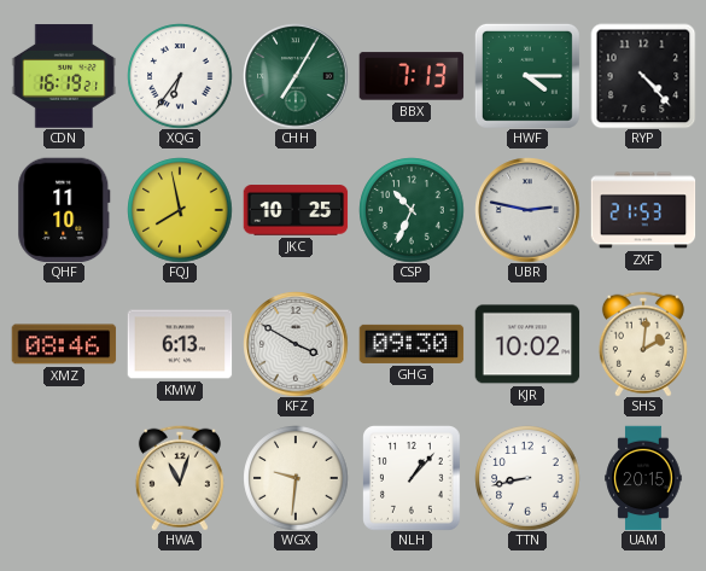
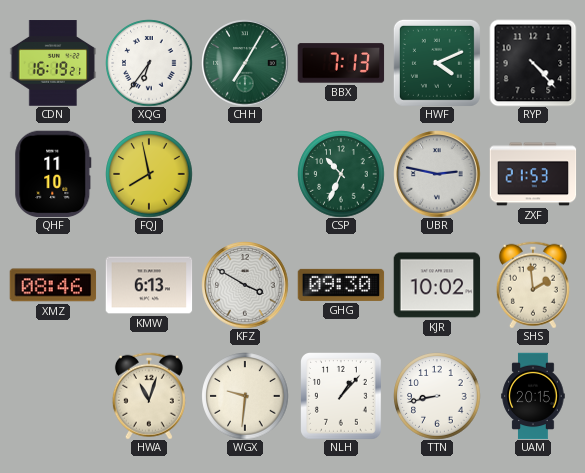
HWF: 4:15 -> 4:11 (437, 63)
JKC: 10:25 -> none (296, 210)
SHS: 2:01 -> 1:59 (533, 285)
